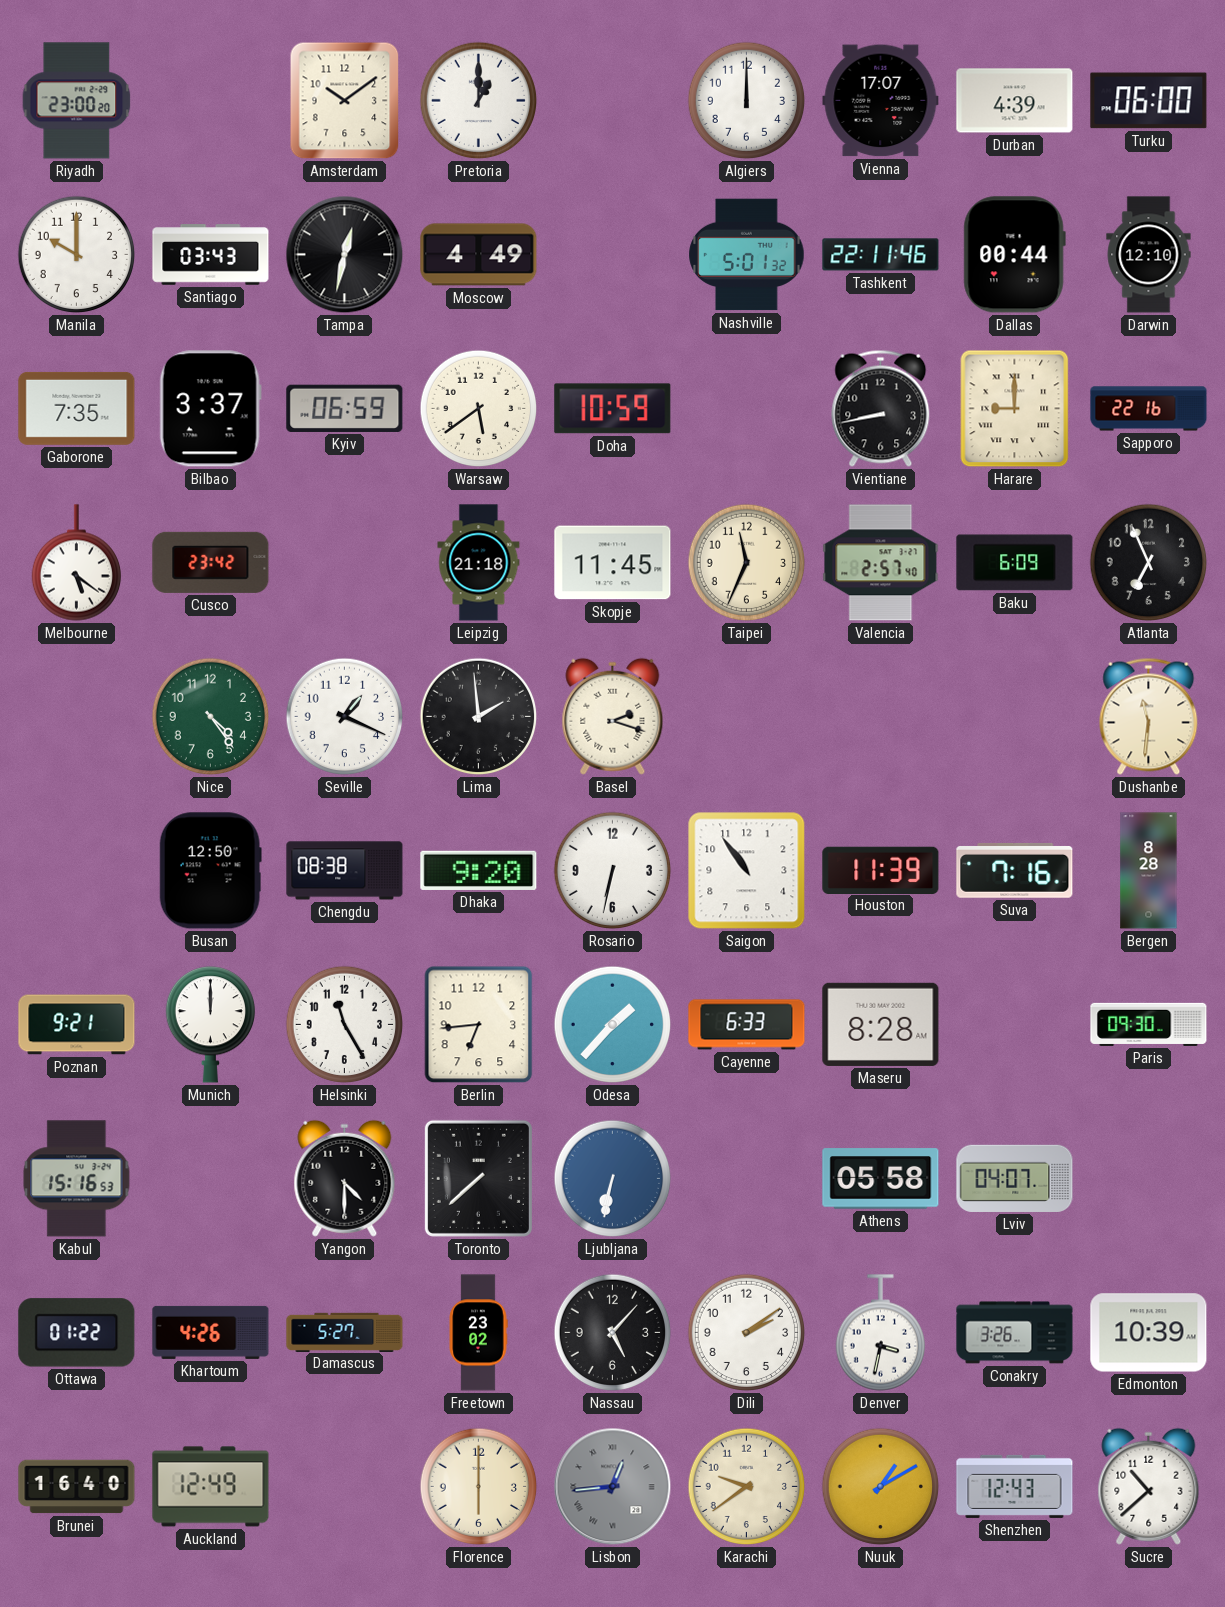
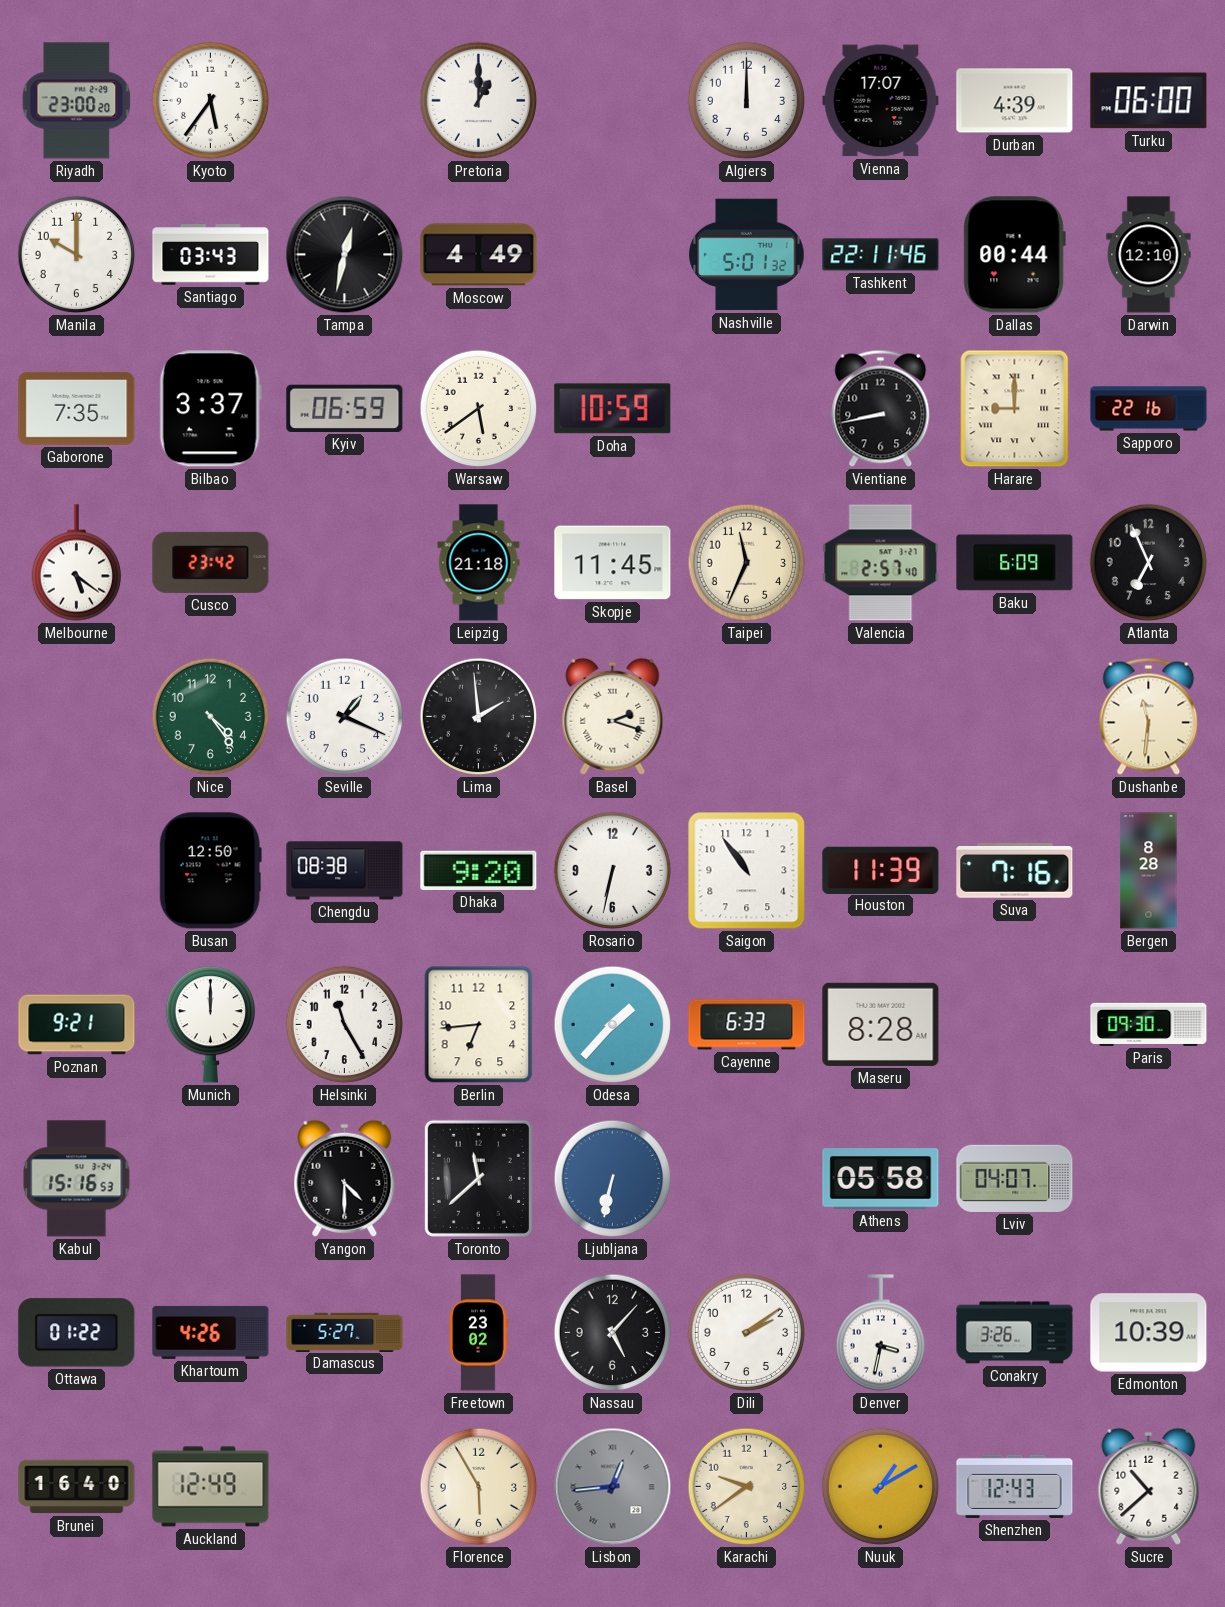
Kyoto: none -> 5:36 (211, 101)
Amsterdam: 10:09 -> none (345, 101)
Toronto: 7:38 -> 11:38 (478, 1178)
Florence: 6:00 -> 5:55 (479, 1487)
